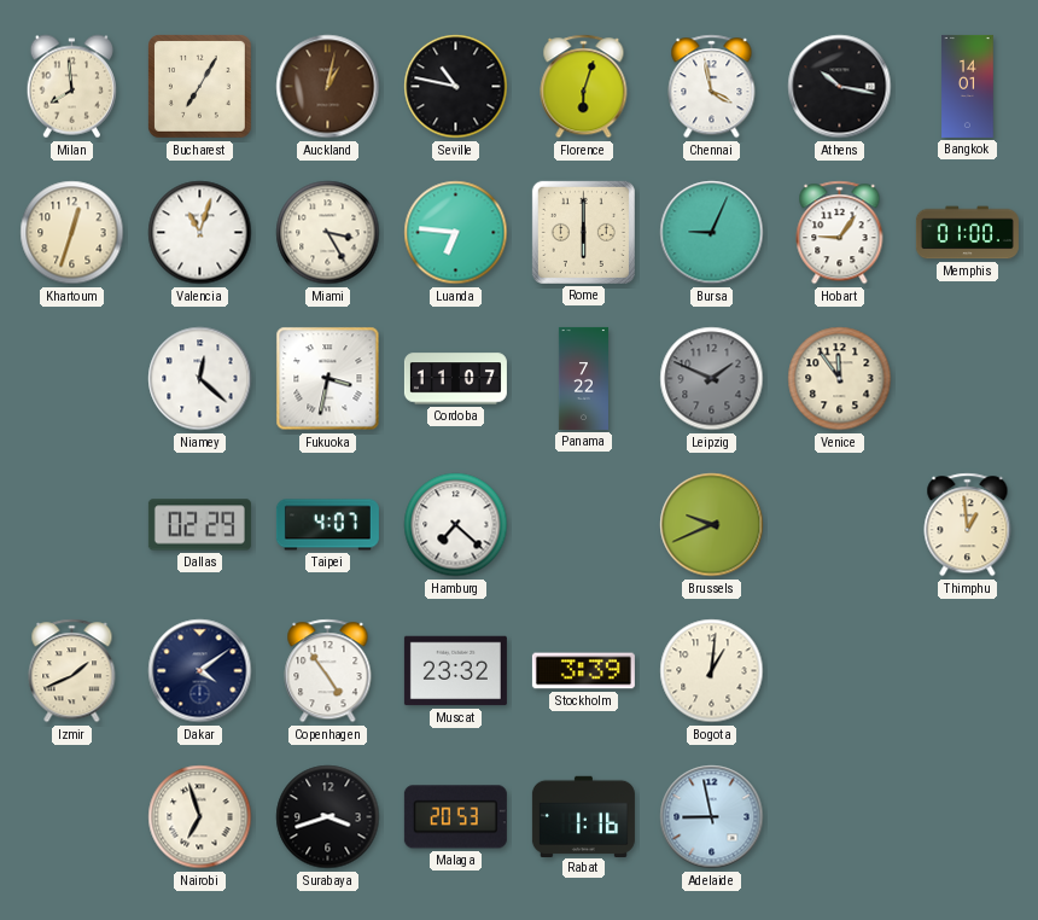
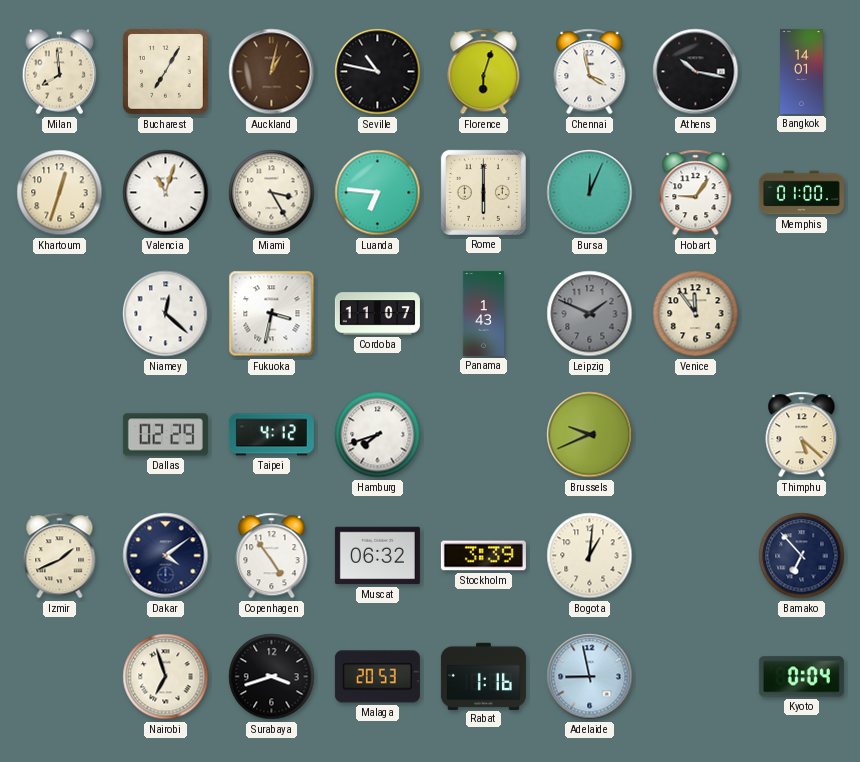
Bursa: 9:04 -> 12:04 (590, 193)
Panama: 7:22 -> 1:43 (483, 313)
Taipei: 4:07 -> 4:12 (271, 435)
Hamburg: 7:22 -> 7:42 (378, 435)
Thimphu: 12:59 -> 5:22 (802, 435)
Muscat: 23:32 -> 06:32 (377, 556)
Bamako: none -> 6:53 (802, 556)
Kyoto: none -> 0:04 (801, 677)
